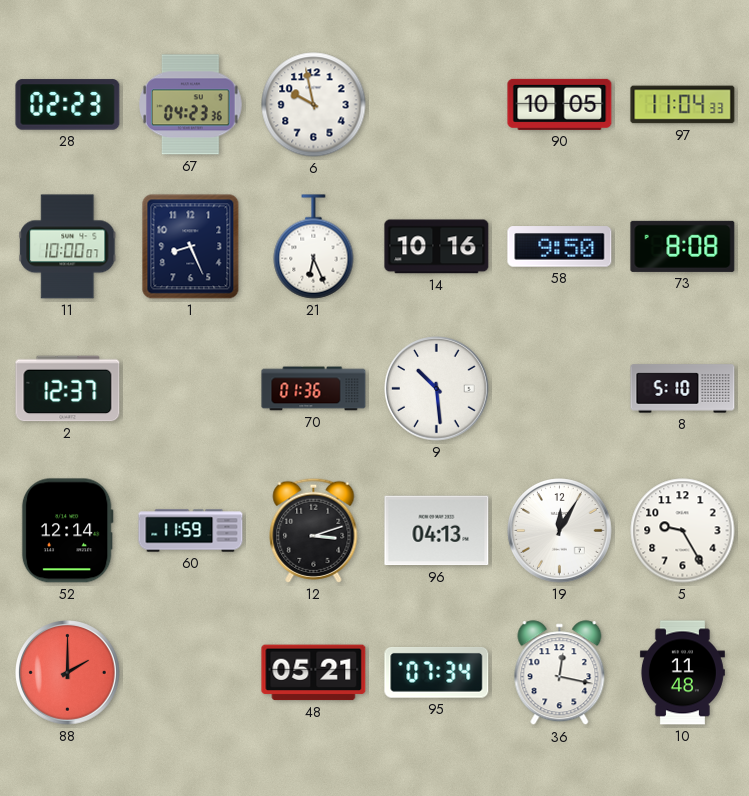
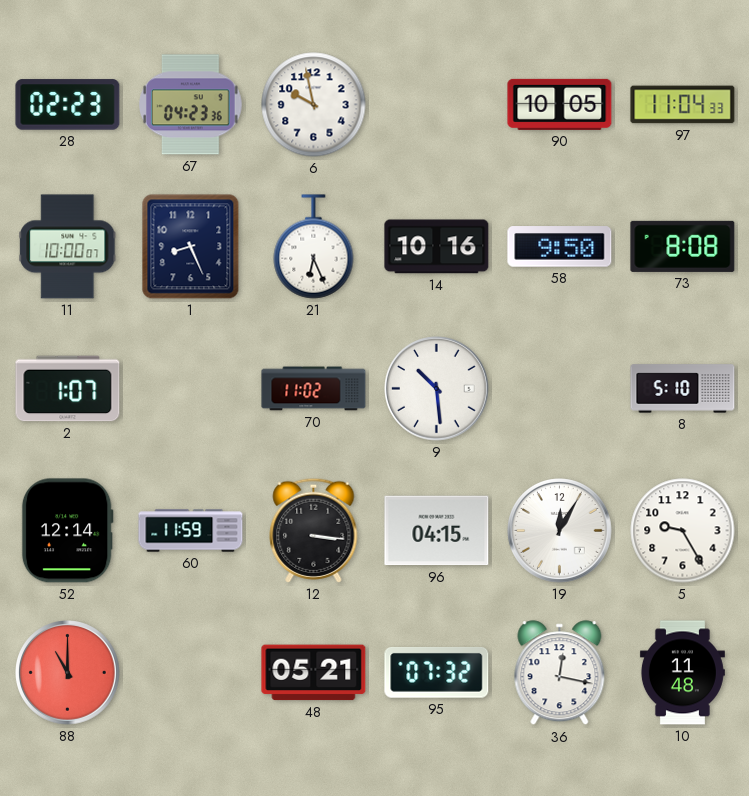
2: 12:37 -> 1:07 (68, 389)
70: 01:36 -> 11:02 (314, 389)
12: 3:12 -> 3:16 (314, 530)
96: 04:13 -> 04:15 (437, 531)
88: 2:00 -> 11:00 (68, 673)
95: 07:34 -> 07:32 (437, 672)
